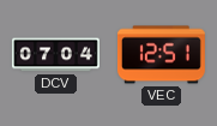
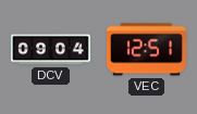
DCV: 07:04 -> 09:04 (50, 50)
